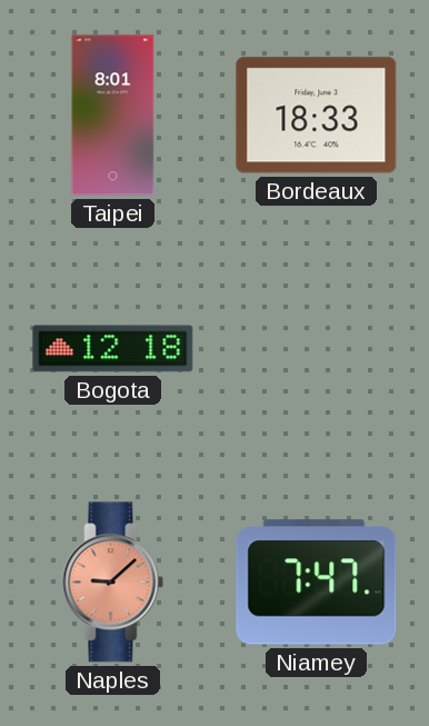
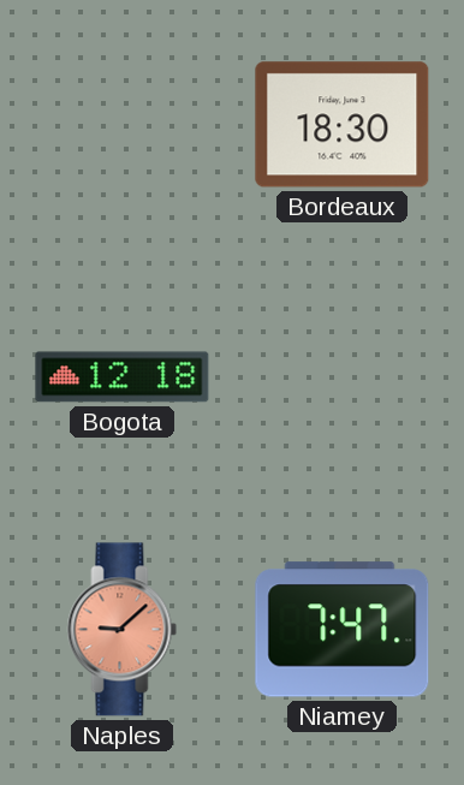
Taipei: 8:01 -> none (113, 116)
Bordeaux: 18:33 -> 18:30 (343, 125)
